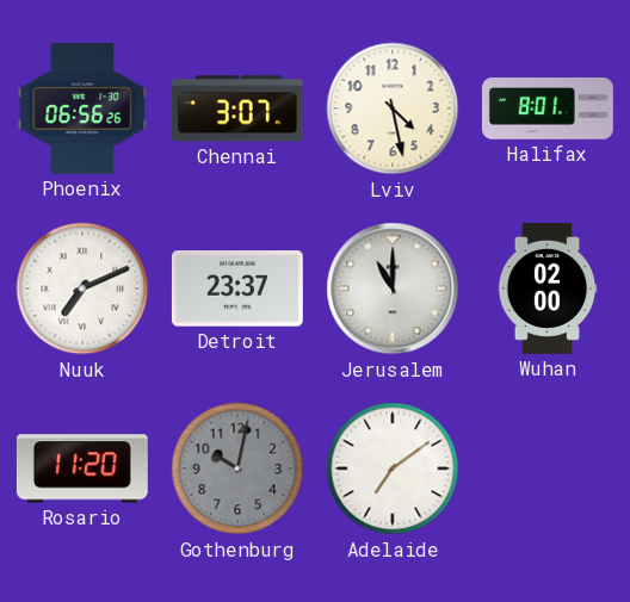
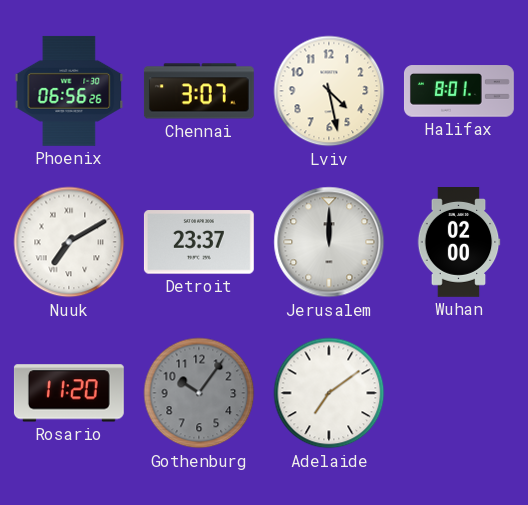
Nuuk: 7:11 -> 7:10 (69, 242)
Jerusalem: 11:00 -> 12:00 (329, 242)
Gothenburg: 10:02 -> 10:06 (199, 393)
